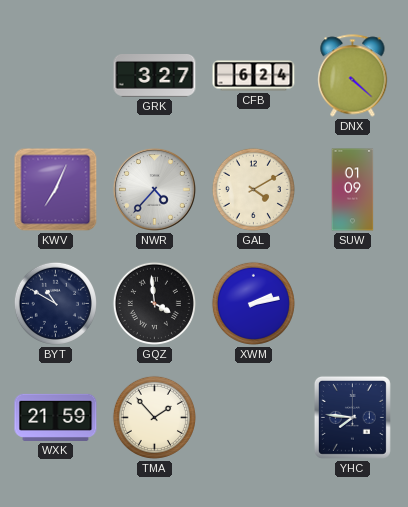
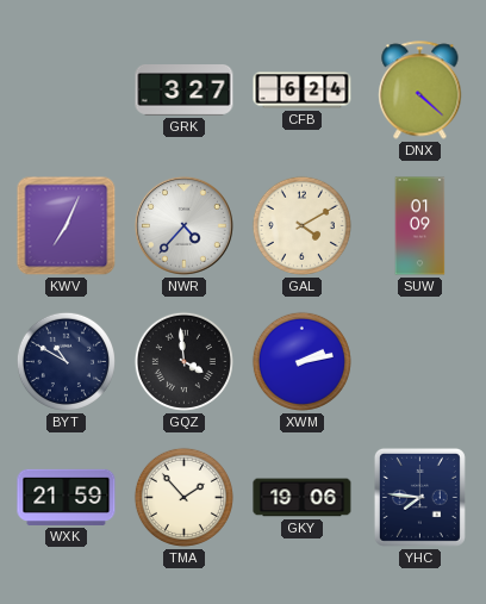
GKY: none -> 19:06 (303, 498)
